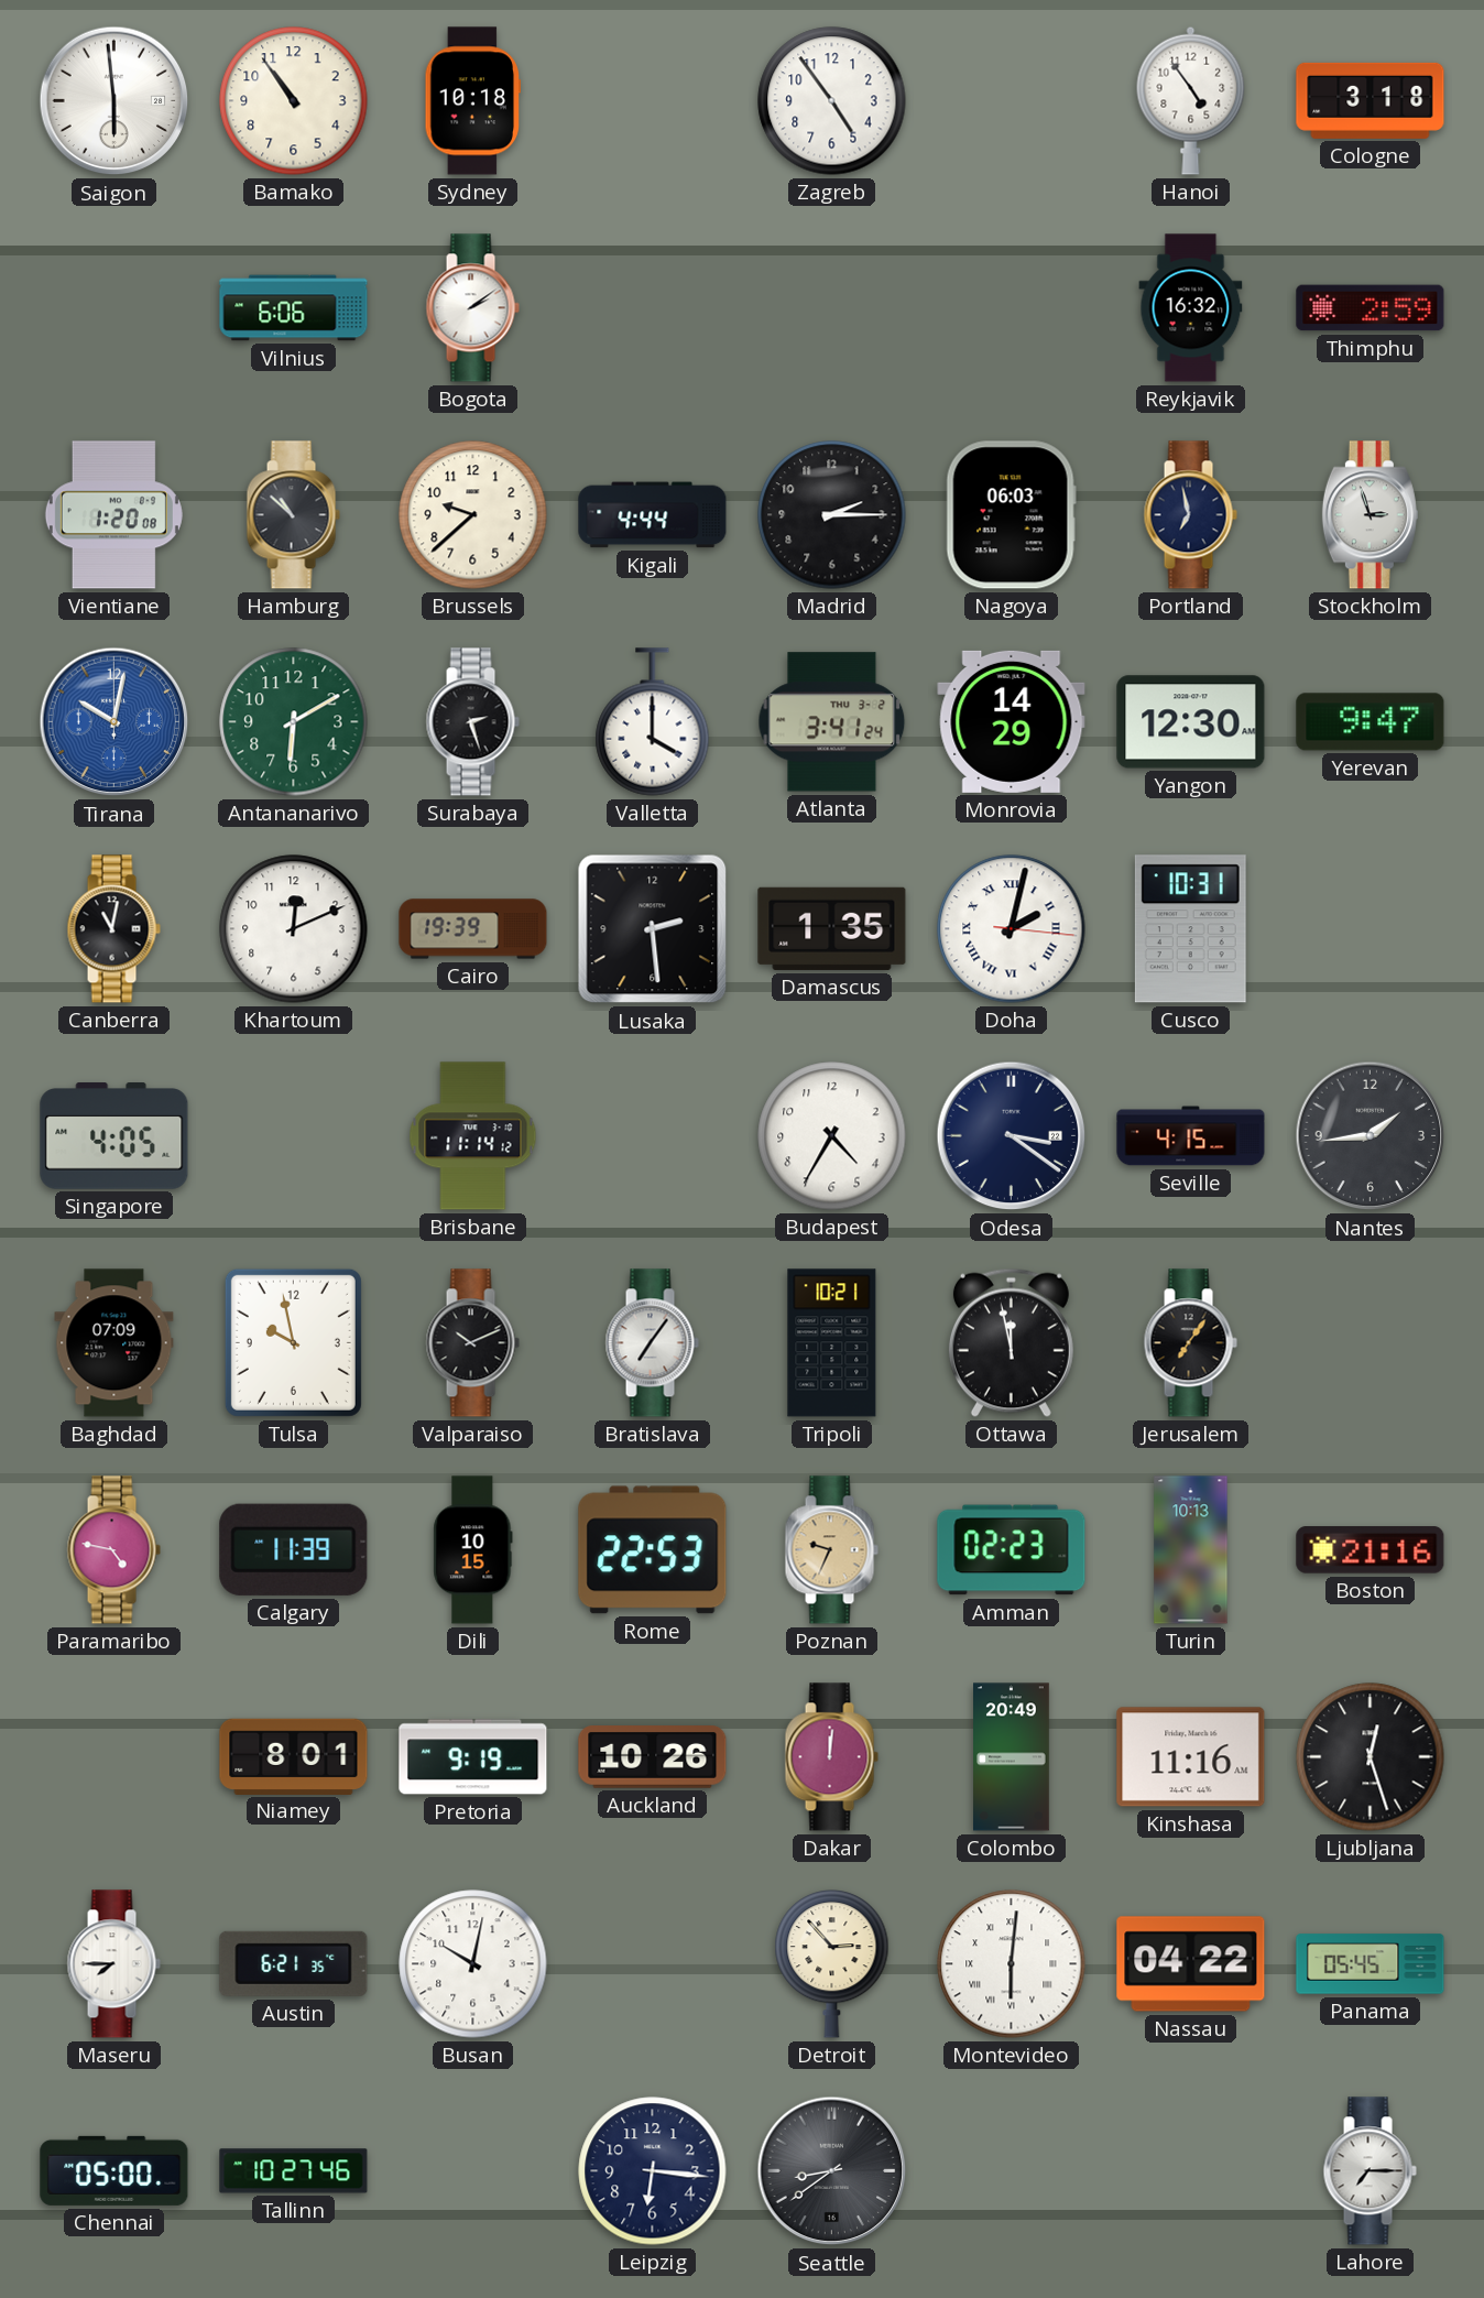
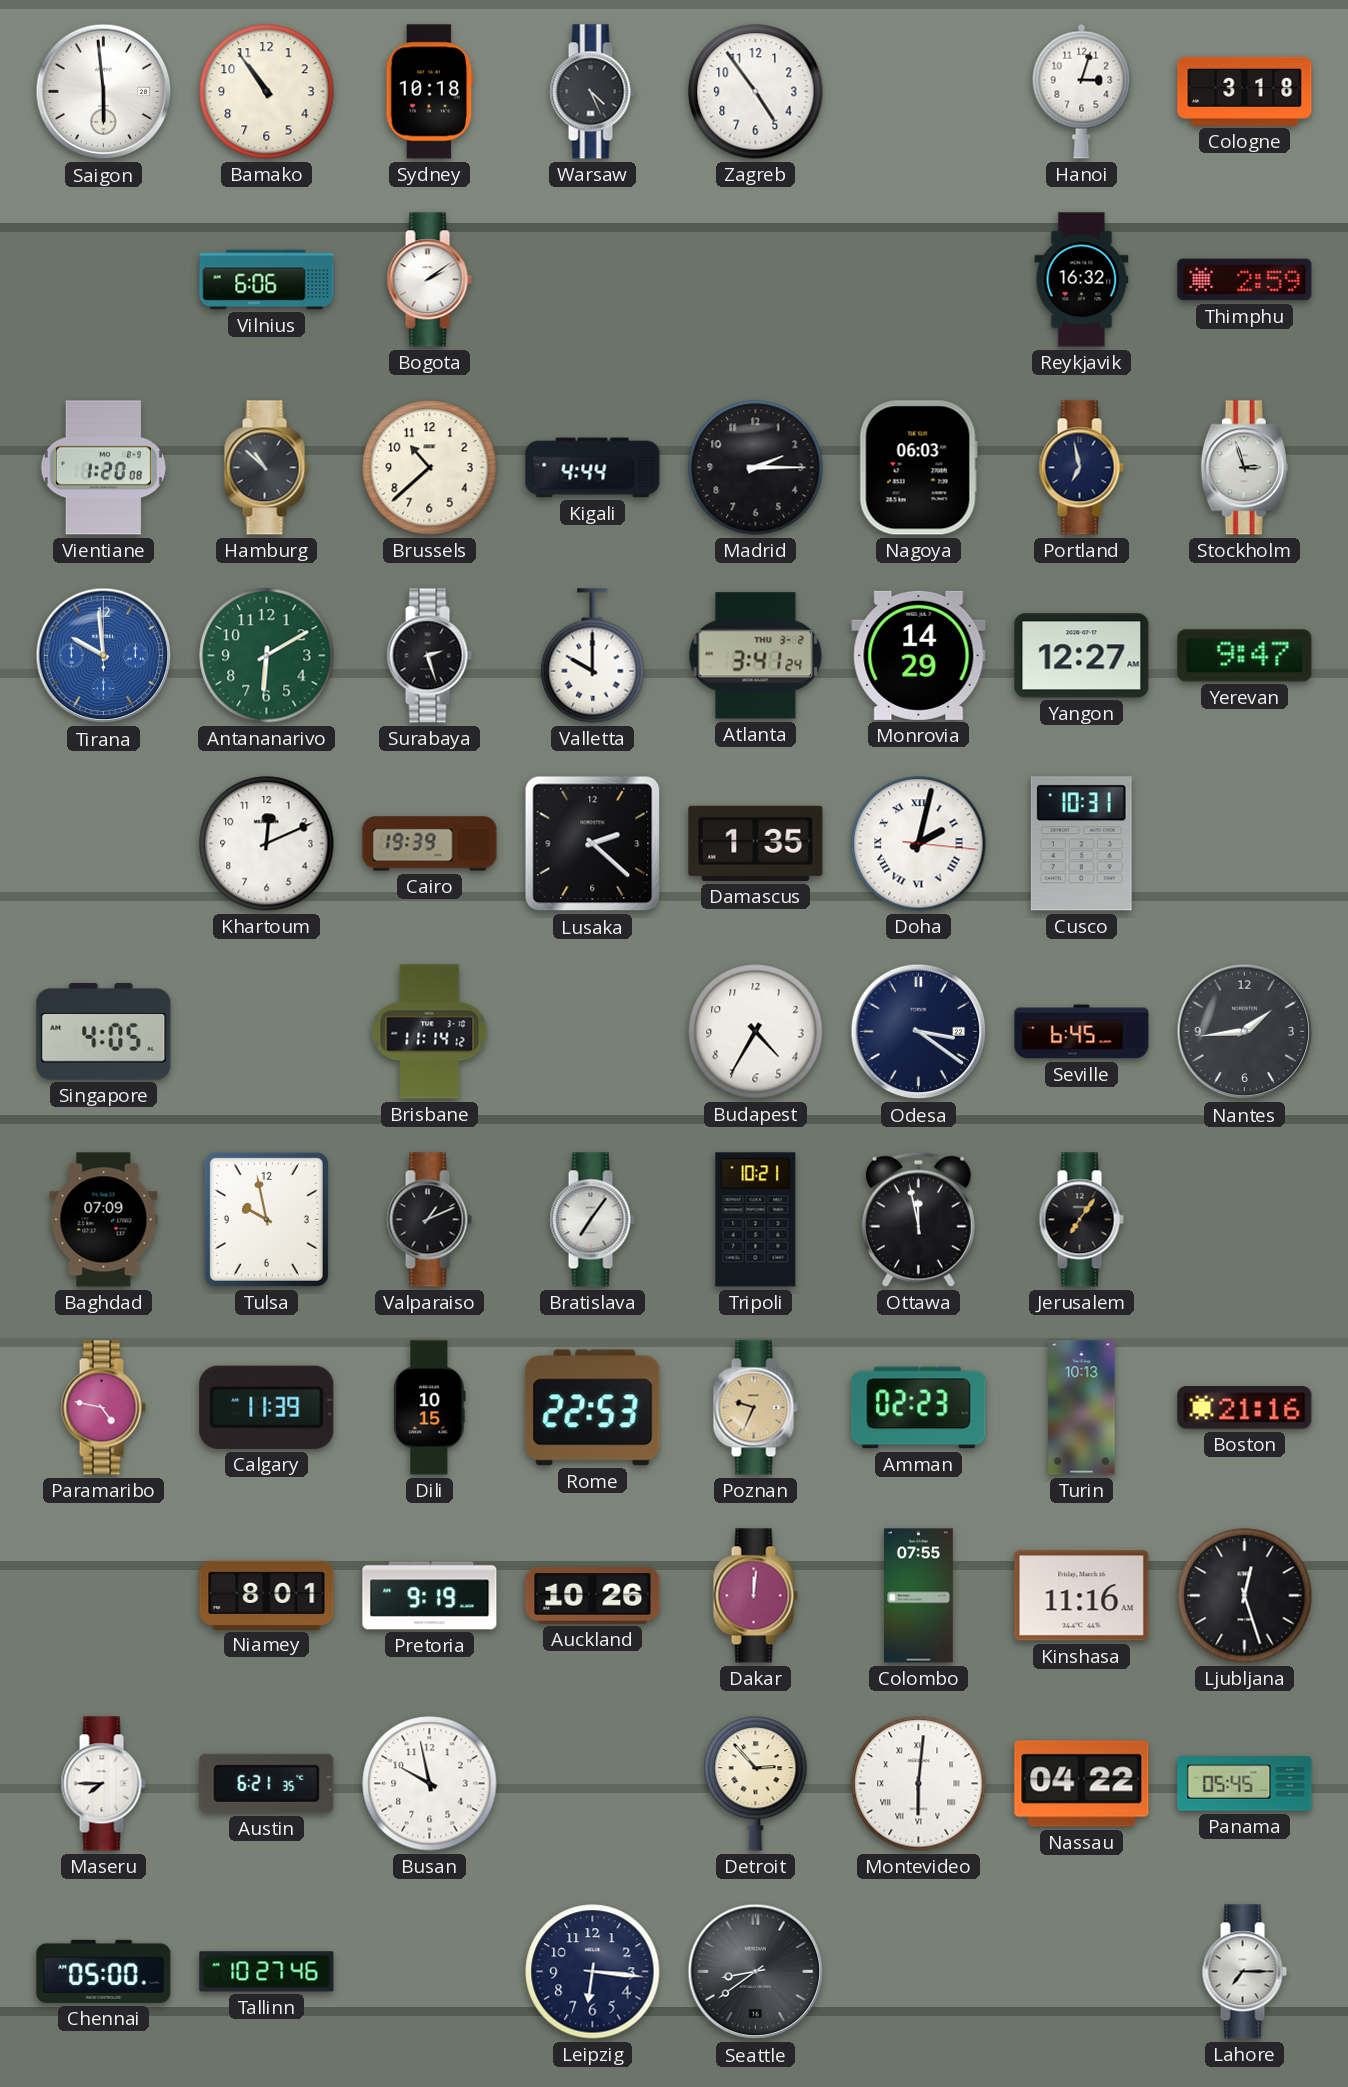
Warsaw: none -> 4:26 (592, 92)
Hanoi: 4:54 -> 3:03 (1082, 91)
Brussels: 9:38 -> 10:38 (430, 468)
Tirana: 10:02 -> 9:59 (104, 656)
Valletta: 4:00 -> 10:00 (593, 656)
Yangon: 12:30 -> 12:27 (1082, 656)
Canberra: 11:02 -> none (113, 929)
Lusaka: 2:29 -> 2:22 (593, 844)
Seville: 4:15 -> 6:45 (1082, 1032)
Valparaiso: 10:11 -> 1:11 (429, 1220)
Colombo: 20:49 -> 07:55 (919, 1596)
Busan: 10:02 -> 9:58 (430, 1784)
